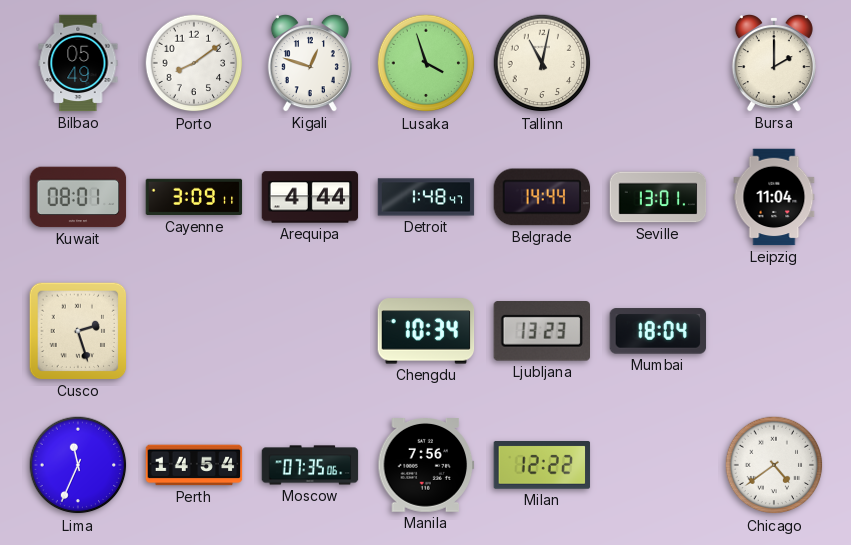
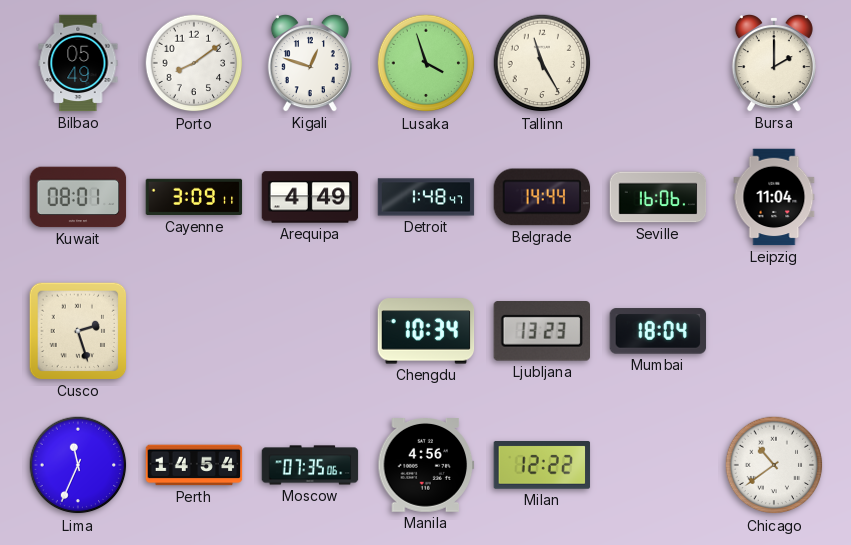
Tallinn: 11:02 -> 11:25 (542, 63)
Arequipa: 4:44 -> 4:49 (310, 197)
Seville: 13:01 -> 16:06 (658, 197)
Manila: 7:56 -> 4:56 (426, 466)
Chicago: 4:39 -> 10:39 (774, 465)
